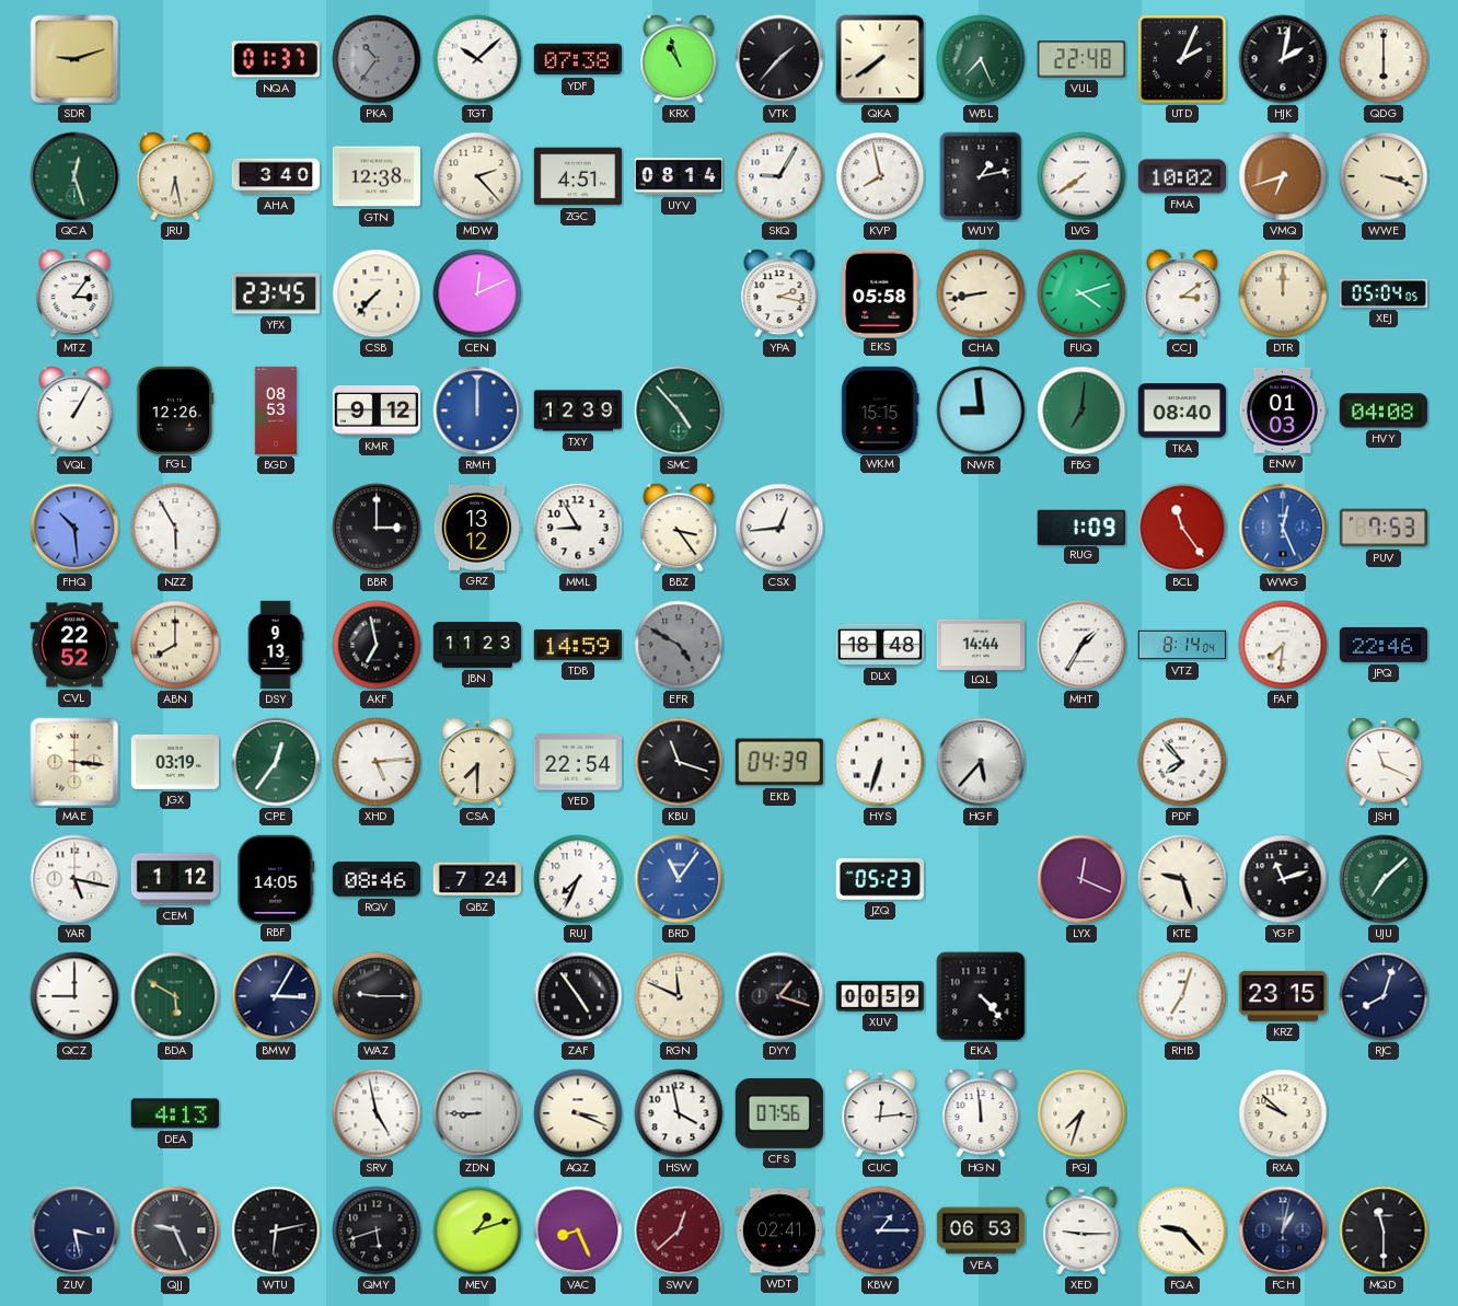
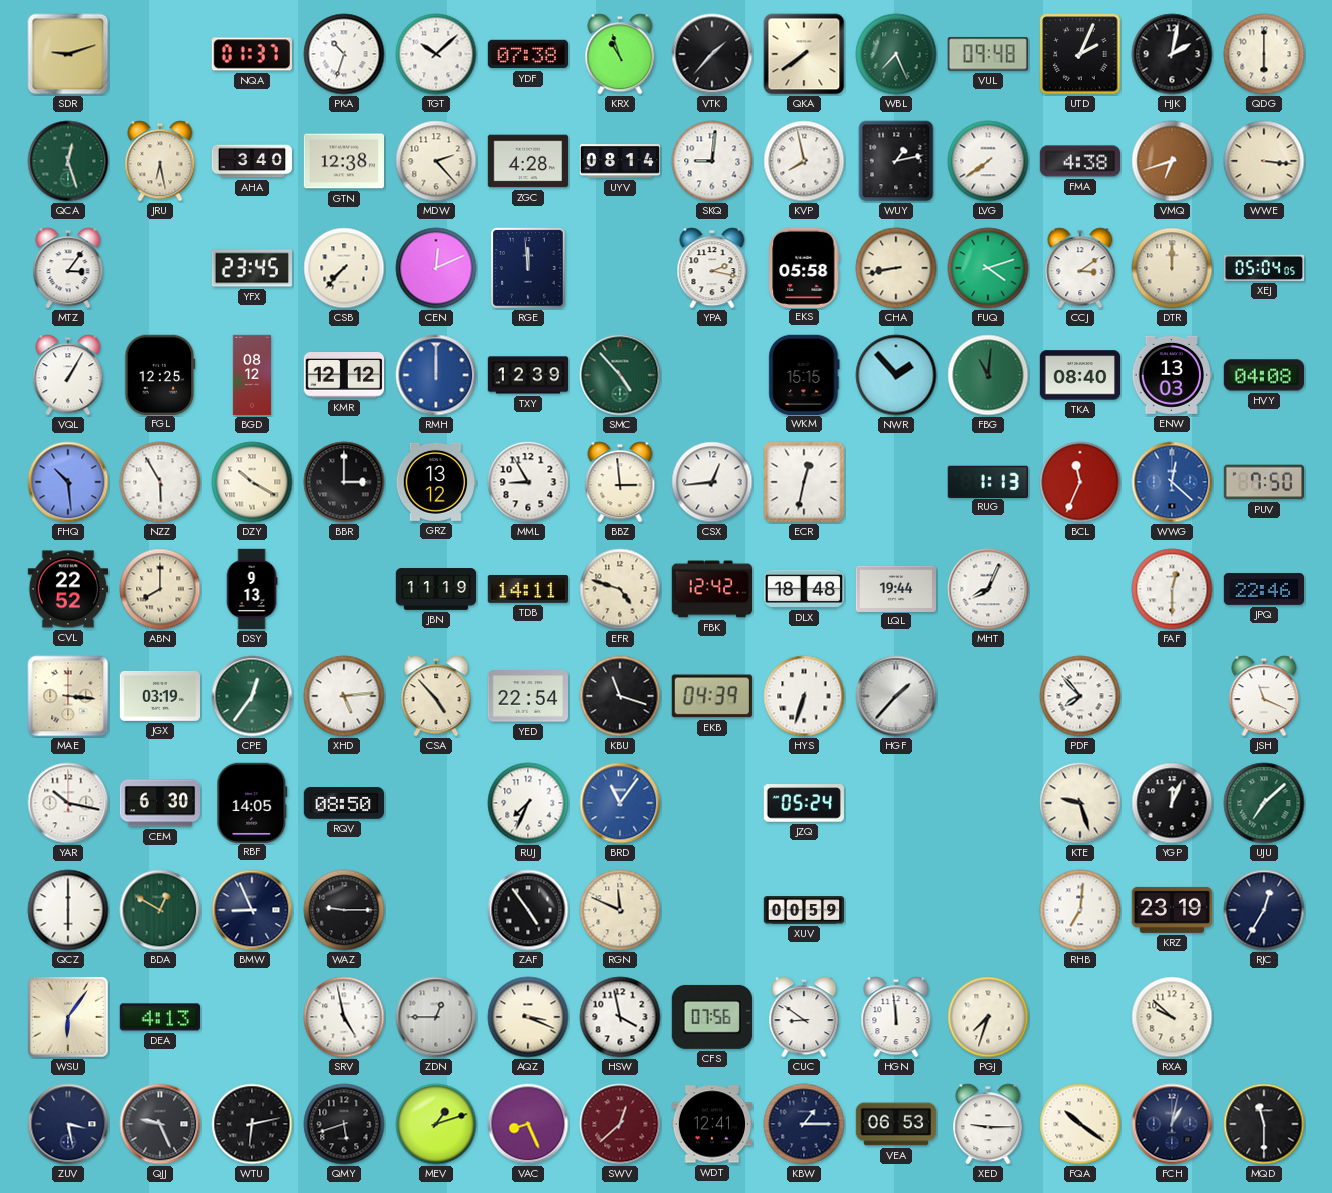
PKA: 10:36 -> 10:33 (344, 54)
PKA dial: grey -> white (344, 54)
VUL: 22:48 -> 09:48 (988, 54)
ZGC: 4:51 -> 4:28 (528, 161)
SKQ: 9:05 -> 9:01 (712, 161)
FMA: 10:02 -> 4:38 (1079, 161)
WWE: 3:18 -> 3:16 (1264, 161)
RGE: none -> 11:59 (528, 268)
FGL: 12:26 -> 12:25 (160, 374)
BGD: 08:53 -> 08:12 (252, 375)
KMR: 9:12 -> 12:12 (343, 375)
NWR: 8:59 -> 1:53 (896, 375)
FBG: 7:01 -> 11:01 (988, 375)
ENW: 01:03 -> 13:03 (1171, 375)
DZY: none -> 10:20 (252, 482)
BBZ: 3:24 -> 2:59 (620, 482)
ECR: none -> 12:32 (804, 482)
RUG: 1:09 -> 1:13 (988, 481)
BCL: 11:24 -> 11:34 (1080, 482)
WWG: 12:26 -> 12:22 (1172, 482)
PUV: 7:53 -> 7:50 (1264, 482)
AKF: 6:58 -> none (377, 645)
JBN: 11:23 -> 11:19 (436, 589)
TDB: 14:59 -> 14:11 (527, 589)
EFR: 4:50 -> 4:48 (620, 589)
EFR dial: grey -> cream (620, 589)
FBK: none -> 12:42 (711, 589)
LQL: 14:44 -> 19:44 (896, 588)
MHT: 1:35 -> 8:04 (988, 589)
VTZ: 8:14 -> none (1182, 645)
FAF: 7:31 -> 12:30 (1172, 589)
CSA: 7:30 -> 4:53 (436, 696)
HGF: 5:37 -> 1:37 (896, 696)
YAR: 5:17 -> 10:17 (68, 803)
CEM: 1:12 -> 6:30 (159, 803)
RQV: 08:46 -> 08:50 (343, 803)
QBZ: 7:24 -> none (477, 879)
JZQ: 05:23 -> 05:24 (804, 803)
LYX: 12:19 -> none (1081, 879)
YGP: 11:12 -> 12:04 (1172, 803)
QCZ: 9:00 -> 6:00 (68, 910)
BDA: 5:50 -> 12:50 (160, 910)
BMW: 3:05 -> 8:56 (252, 910)
DYY: 1:18 -> none (779, 996)
EKA: 4:23 -> none (981, 996)
RHB: 7:03 -> 7:01 (1080, 910)
KRZ: 23:15 -> 23:19 (1171, 910)
RJC: 8:03 -> 12:35 (1264, 910)
WSU: none -> 6:06 (68, 1017)
ZDN: 8:45 -> 12:45 (436, 1017)
CUC: 12:14 -> 8:51 (804, 1017)
WDT: 02:41 -> 12:41 (712, 1124)
FQA: 9:23 -> 10:21 (1080, 1124)
